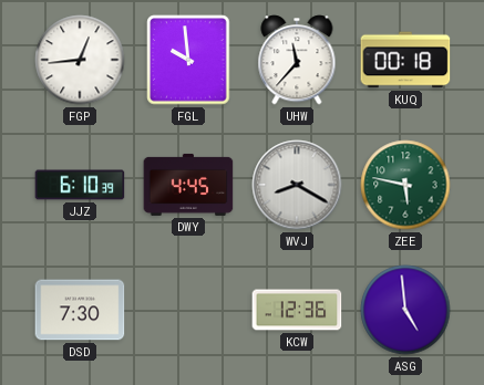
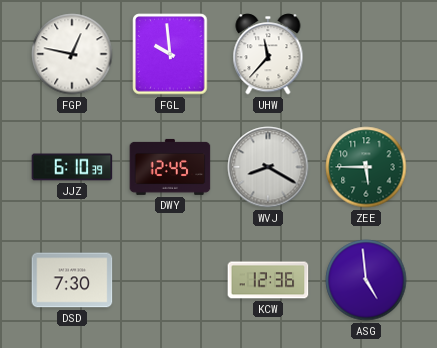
FGP: 12:44 -> 12:47 (72, 54)
KUQ: 00:18 -> none (405, 60)
DWY: 4:45 -> 12:45 (170, 167)
ZEE: 5:47 -> 5:45 (366, 167)
